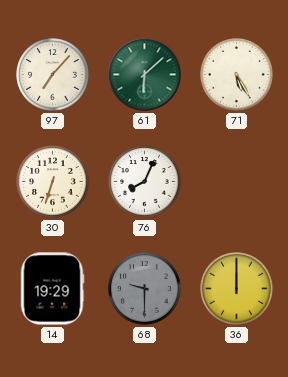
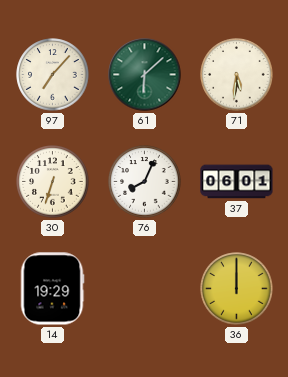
71: 5:25 -> 5:31 (237, 75)
37: none -> 06:01 (237, 182)
68: 9:30 -> none (145, 289)
